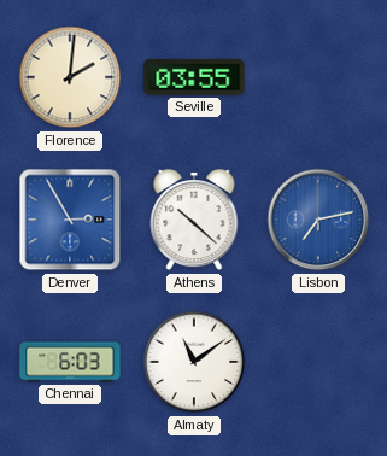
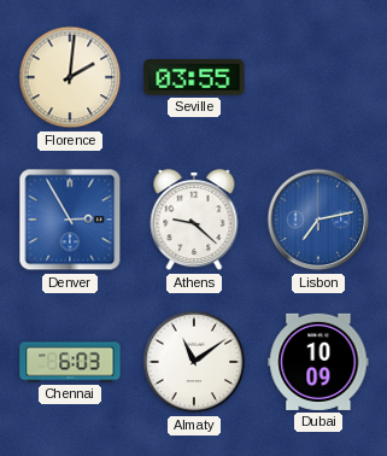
Athens: 10:22 -> 9:22 (194, 221)
Dubai: none -> 10:09 (318, 362)
